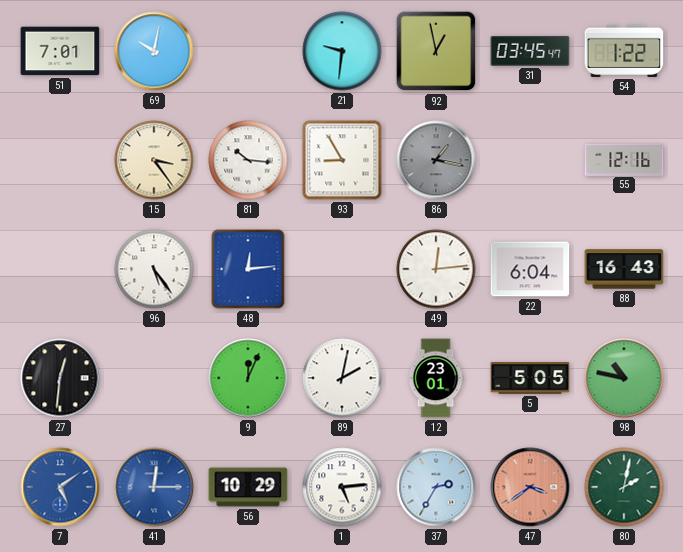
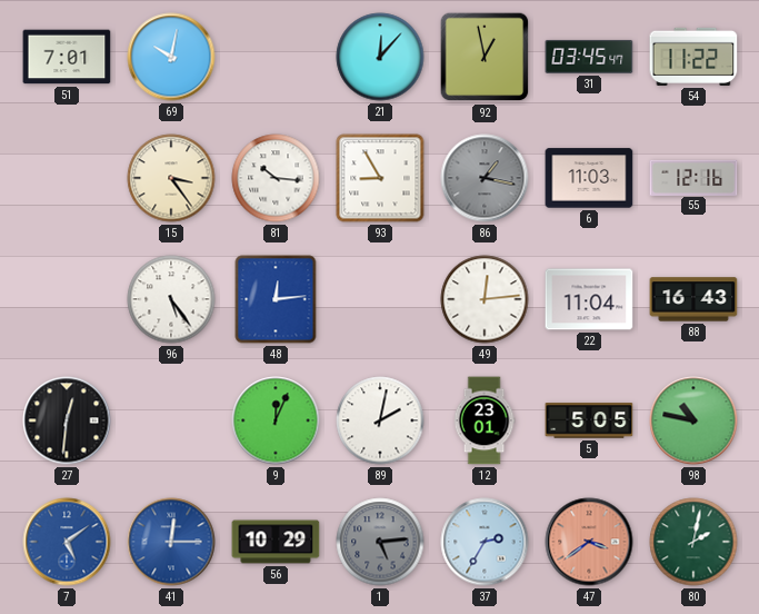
21: 9:31 -> 12:07 (380, 57)
54: 1:22 -> 11:22 (693, 57)
6: none -> 11:03 (589, 178)
22: 6:04 -> 11:04 (589, 299)
1 dial: white -> grey (380, 542)
